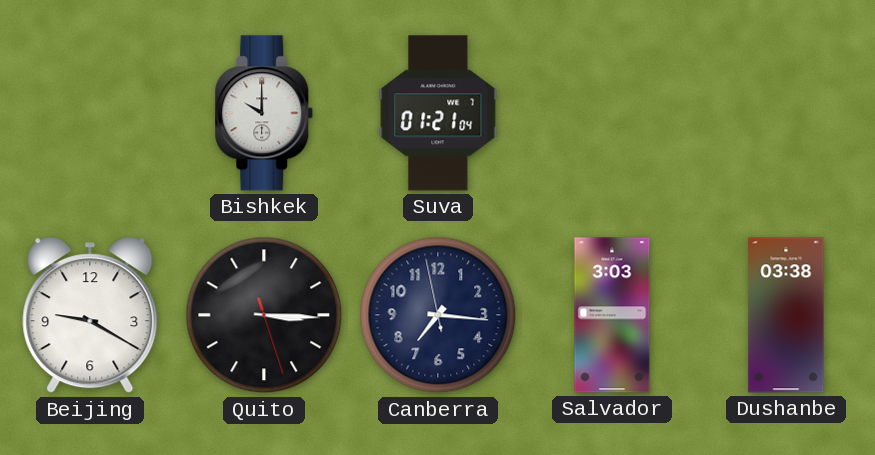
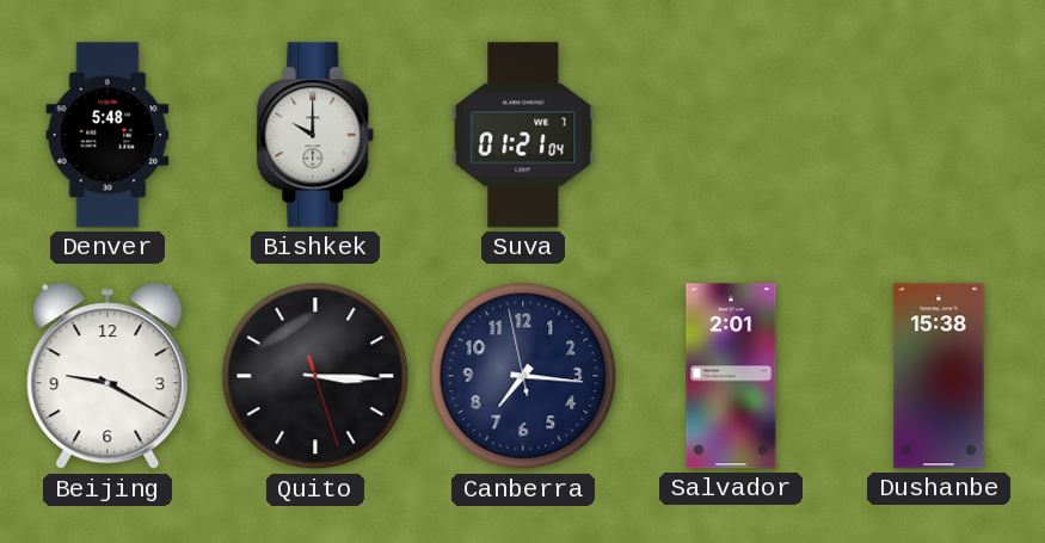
Denver: none -> 5:48 (107, 135)
Salvador: 3:03 -> 2:01 (731, 376)
Dushanbe: 03:38 -> 15:38 (939, 376)
